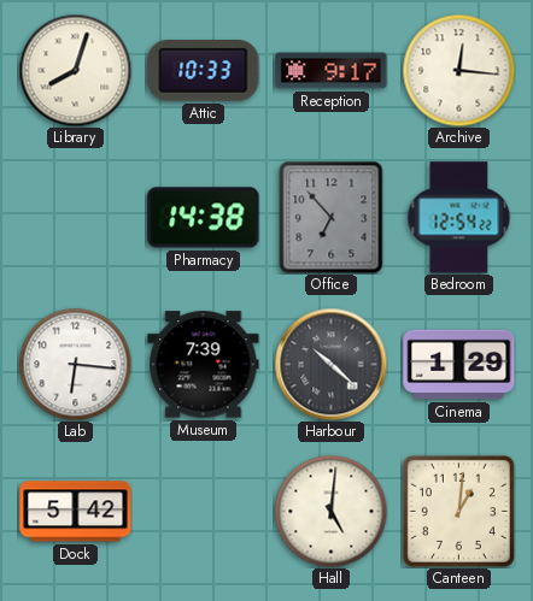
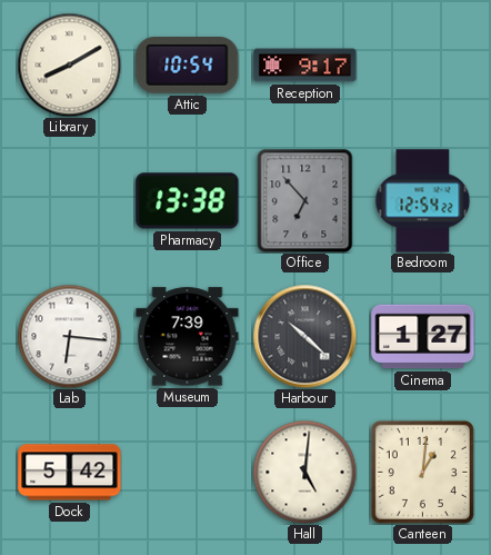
Library: 8:03 -> 8:10 (69, 65)
Attic: 10:33 -> 10:54 (188, 66)
Archive: 12:16 -> none (458, 70)
Pharmacy: 14:38 -> 13:38 (188, 201)
Cinema: 1:29 -> 1:27 (423, 337)
